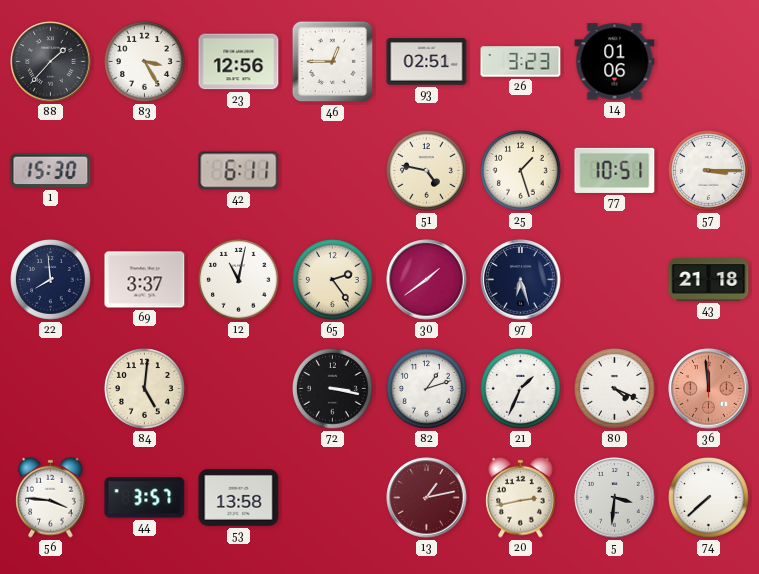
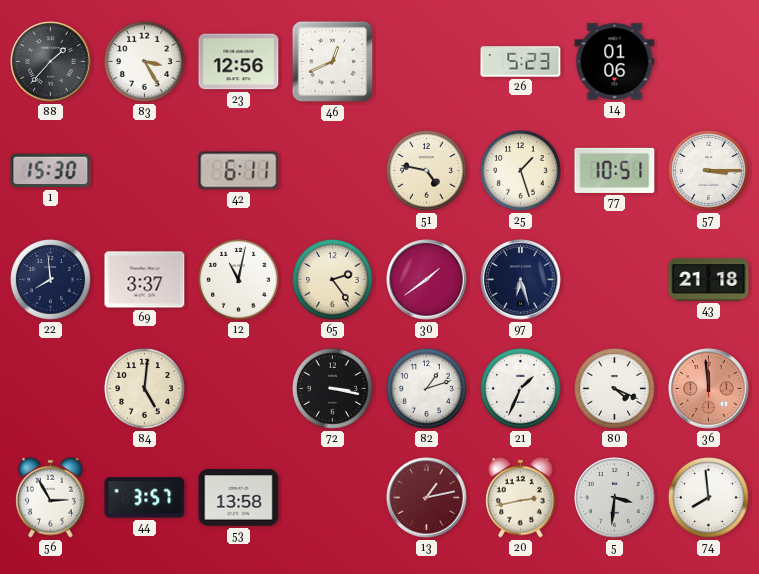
46: 12:45 -> 12:41 (333, 62)
93: 02:51 -> none (427, 62)
26: 3:23 -> 5:23 (521, 62)
56: 3:46 -> 2:55 (51, 497)
74: 7:38 -> 7:59 (709, 498)
